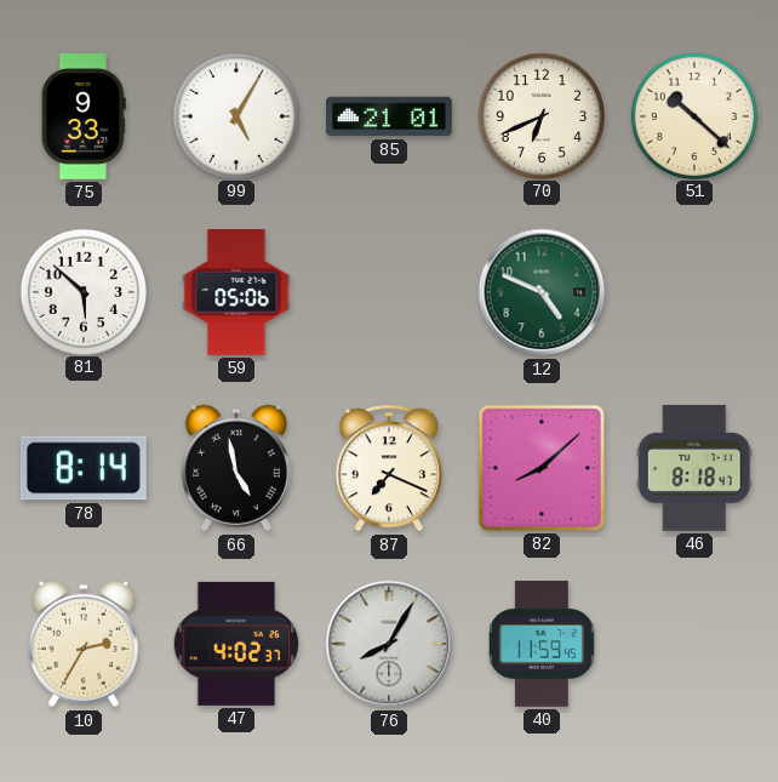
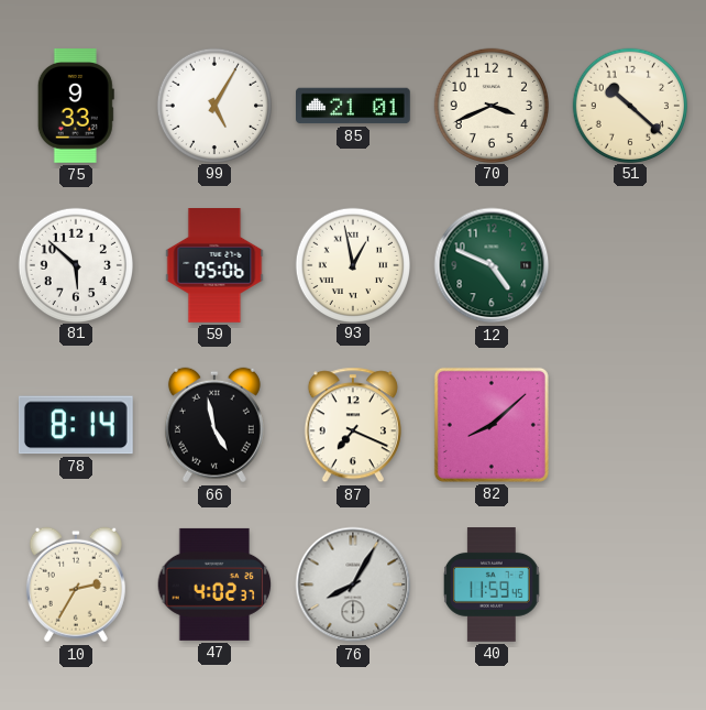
70: 6:41 -> 3:41 (490, 105)
93: none -> 12:58 (352, 264)
46: 8:18 -> none (694, 468)
